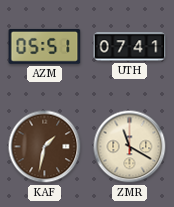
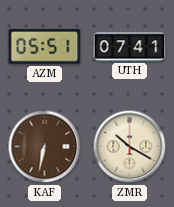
KAF: 1:32 -> 6:32 (45, 147)
ZMR: 11:20 -> 10:20 (130, 147)
